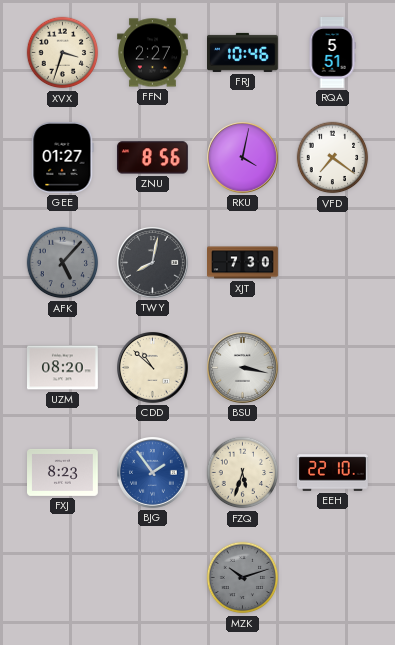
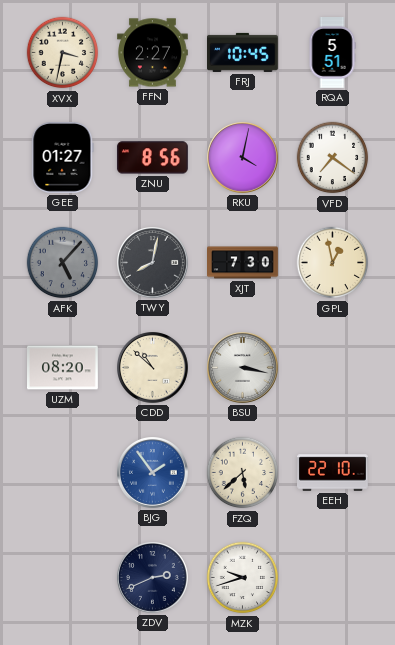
XVX: 3:33 -> 3:32 (63, 53)
FRJ: 10:46 -> 10:45 (243, 52)
GPL: none -> 12:58 (333, 263)
FXJ: 8:23 -> none (63, 472)
FZQ: 5:33 -> 5:38 (243, 473)
ZDV: none -> 2:41 (153, 578)
MZK: 10:12 -> 9:42 (243, 578)
MZK dial: grey -> white (243, 578)
